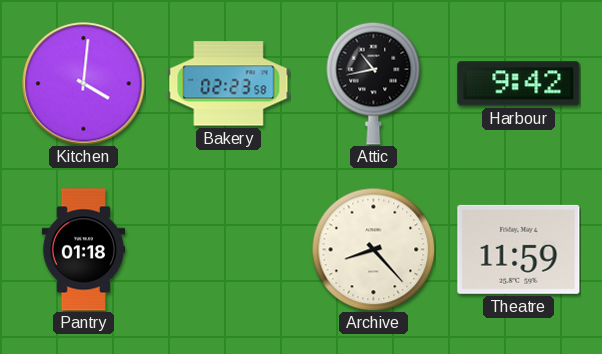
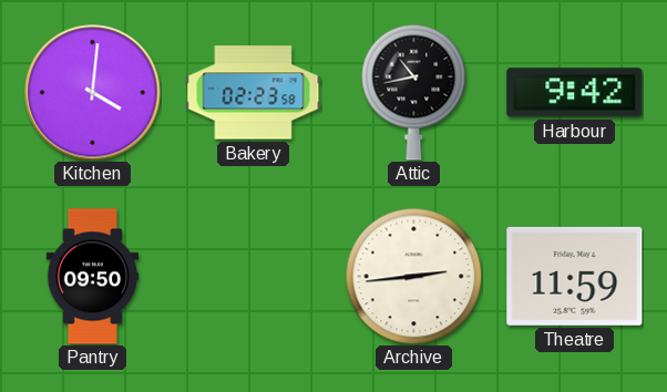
Pantry: 01:18 -> 09:50 (93, 277)
Archive: 8:23 -> 2:44 (413, 276)
